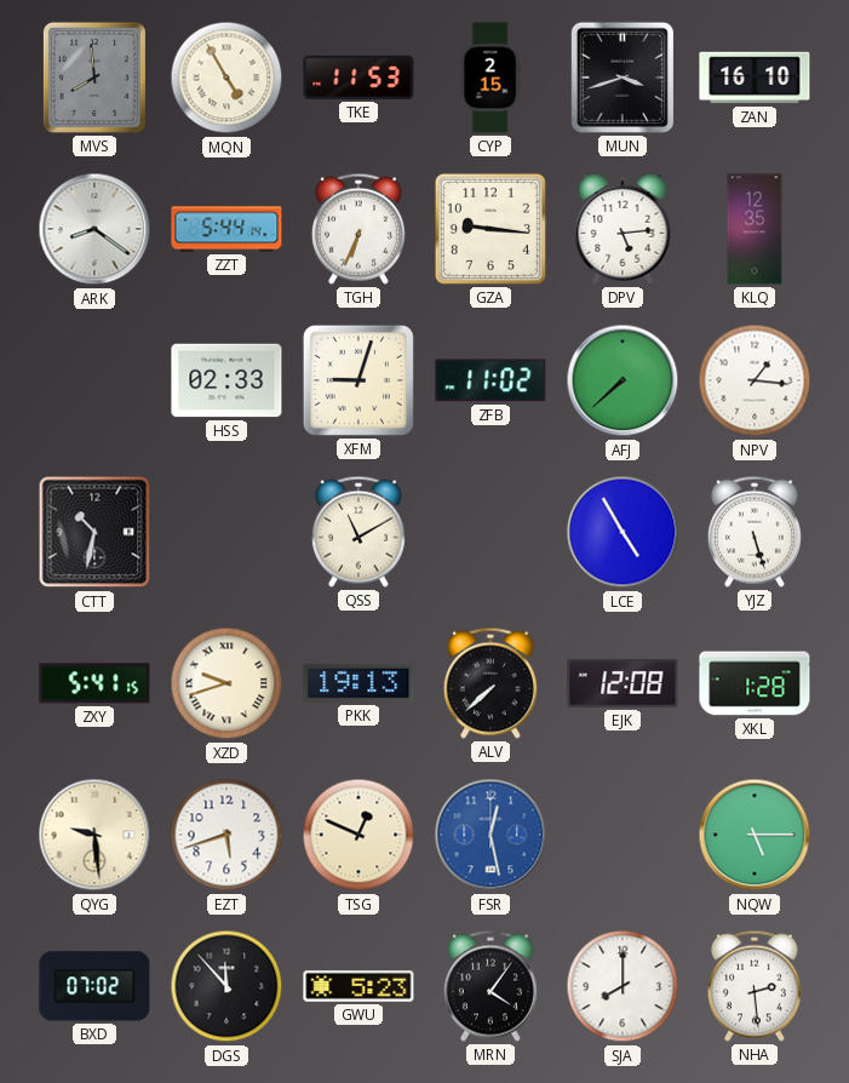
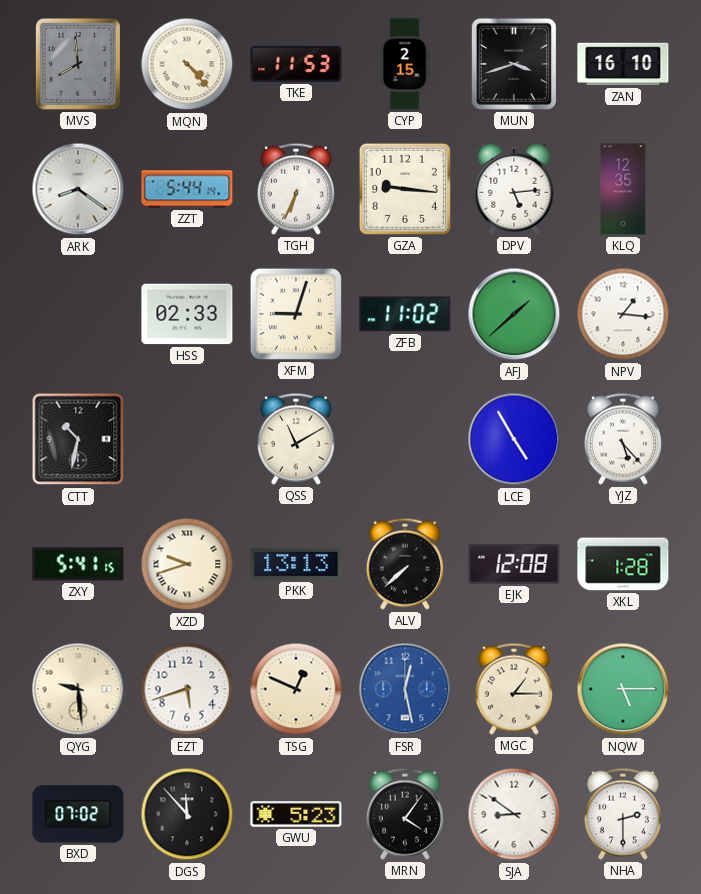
MQN: 4:55 -> 4:23 (187, 64)
AFJ: 7:38 -> 1:38 (514, 314)
YJZ: 5:27 -> 5:23 (623, 439)
PKK: 19:13 -> 13:13 (296, 564)
MGC: none -> 1:15 (514, 689)
SJA: 8:00 -> 8:51 (514, 814)
NHA: 2:29 -> 2:30 (623, 814)
